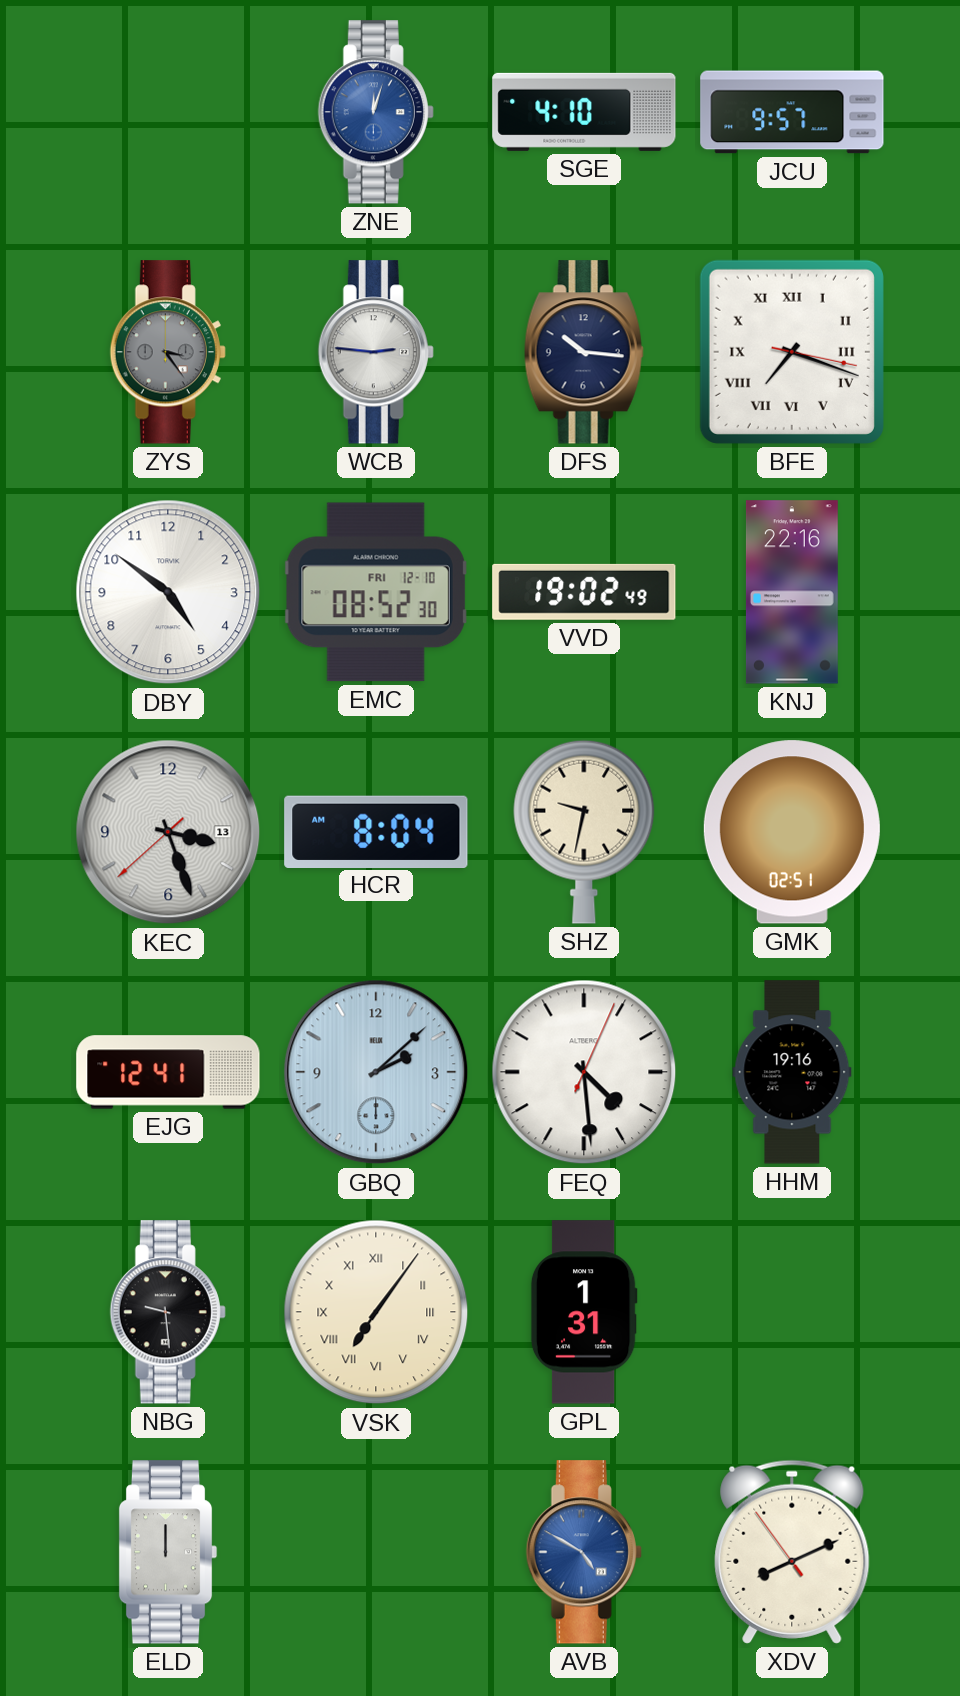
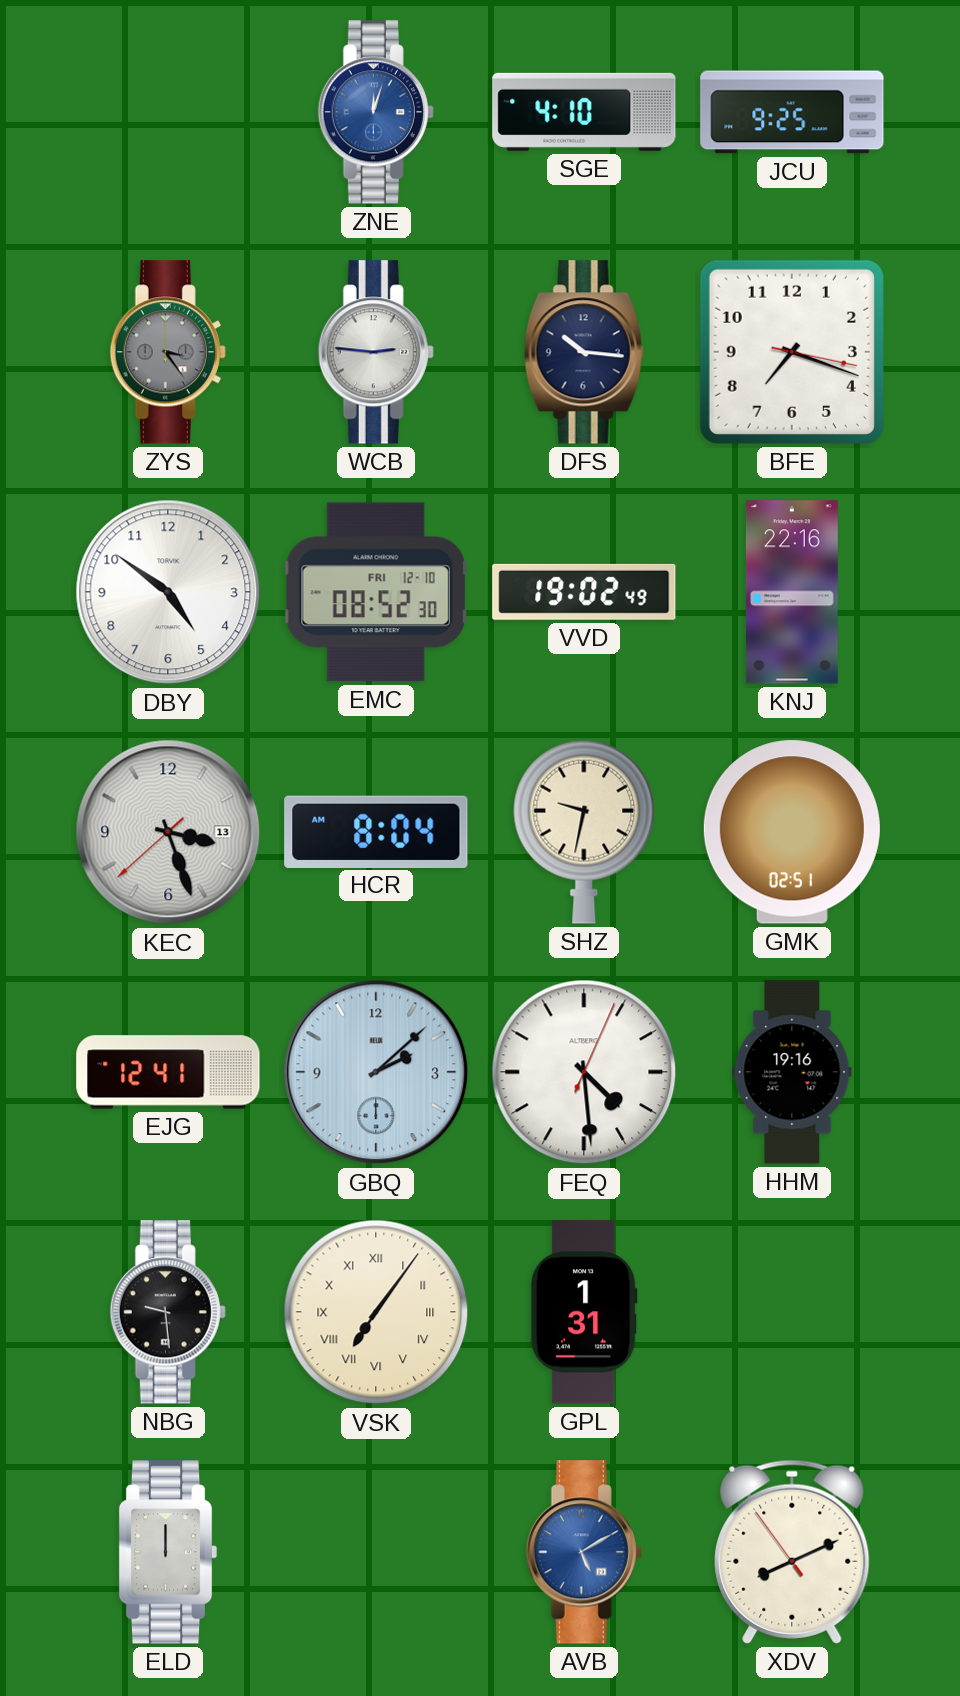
JCU: 9:57 -> 9:25 (792, 112)
BFE numerals: Roman -> Arabic (792, 352)
AVB: 4:50 -> 5:10 (584, 1552)
